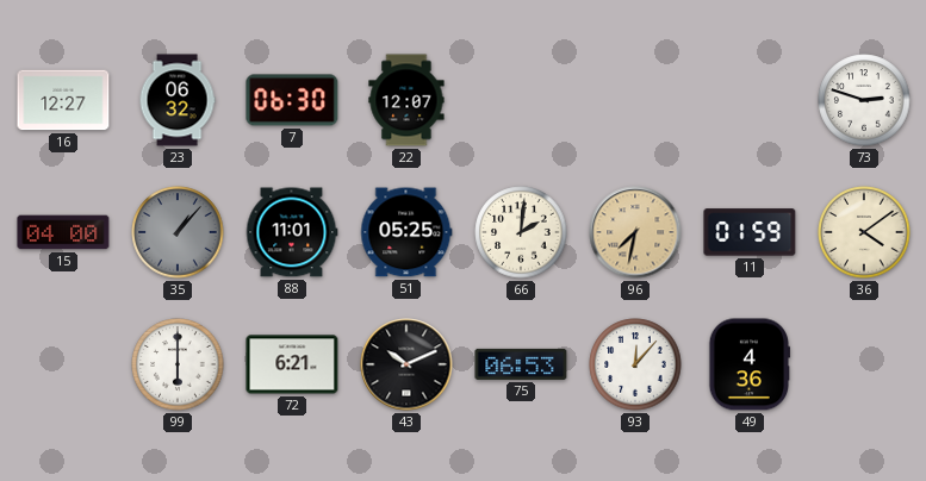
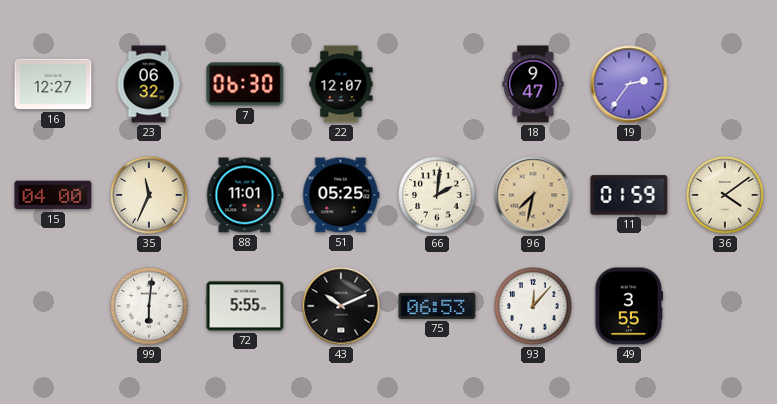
18: none -> 9:47 (533, 84)
19: none -> 2:36 (629, 84)
73: 2:48 -> none (864, 100)
35: 1:07 -> 11:34 (149, 195)
35 dial: grey -> cream (149, 195)
99: 6:00 -> 6:01 (149, 306)
72: 6:21 -> 5:55 (245, 306)
49: 4:36 -> 3:55 (629, 306)
